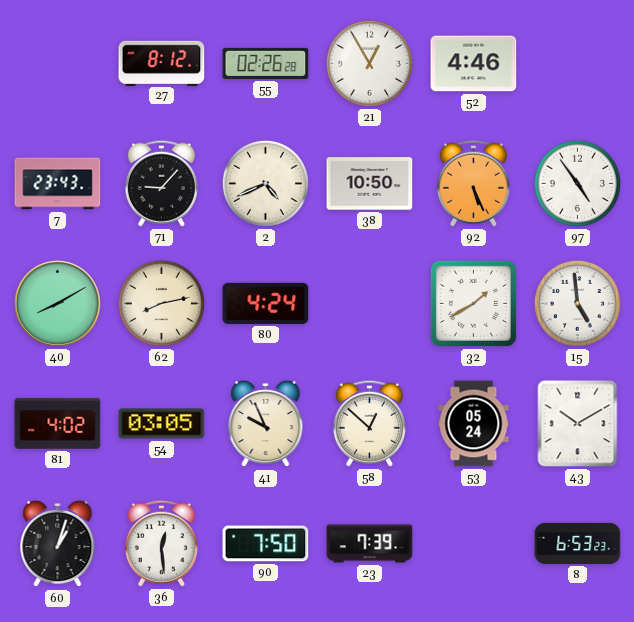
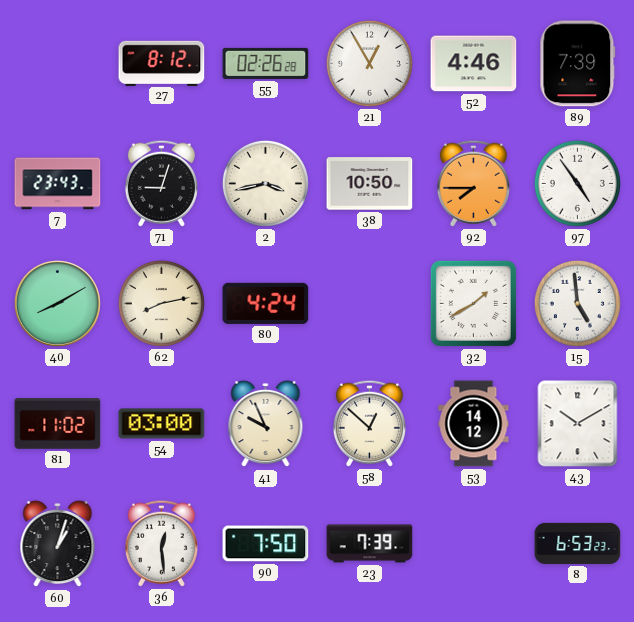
89: none -> 7:39 (578, 64)
71: 9:07 -> 9:03 (161, 183)
2: 4:41 -> 3:43 (265, 183)
92: 5:26 -> 7:45 (473, 183)
81: 4:02 -> 11:02 (58, 424)
54: 03:05 -> 03:00 (162, 424)
53: 05:24 -> 14:12 (474, 424)
